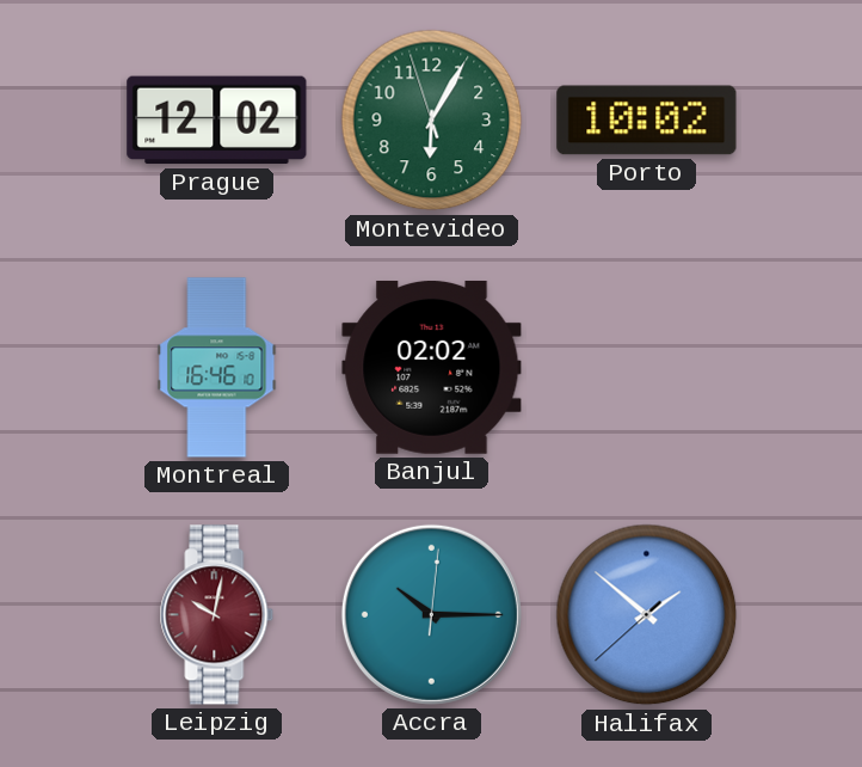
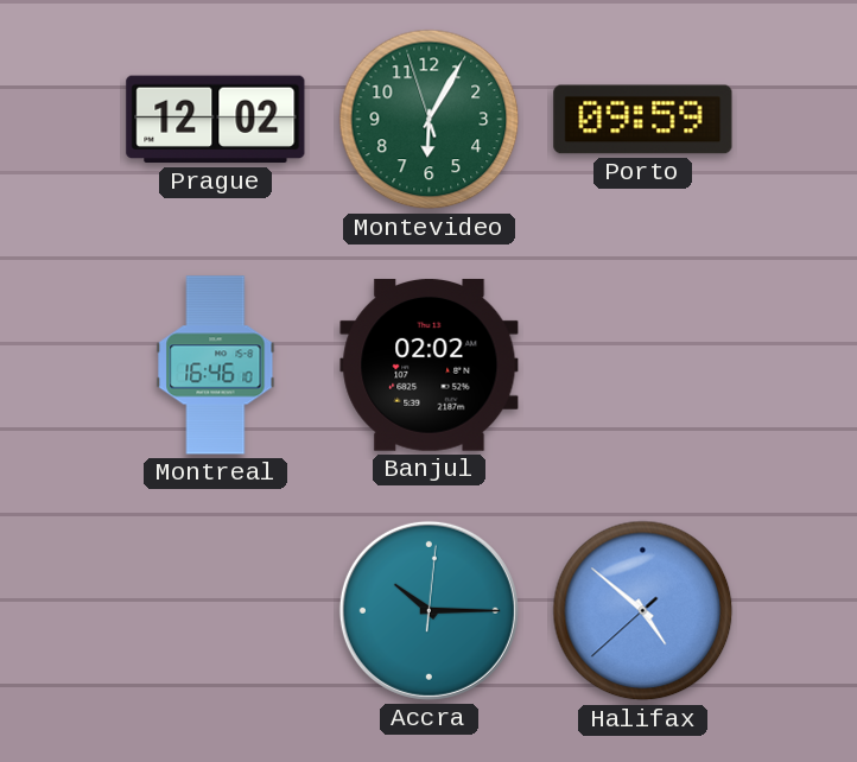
Porto: 10:02 -> 09:59 (643, 120)
Leipzig: 10:02 -> none (217, 615)
Halifax: 1:51 -> 4:51 (643, 611)
